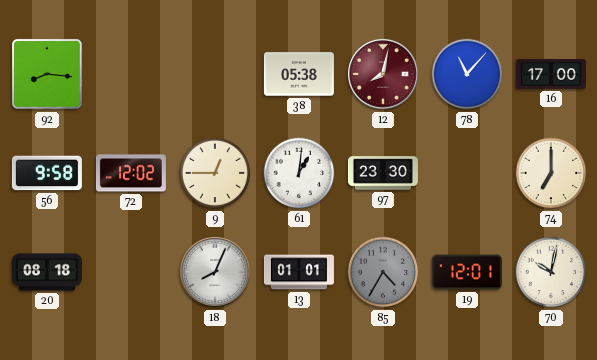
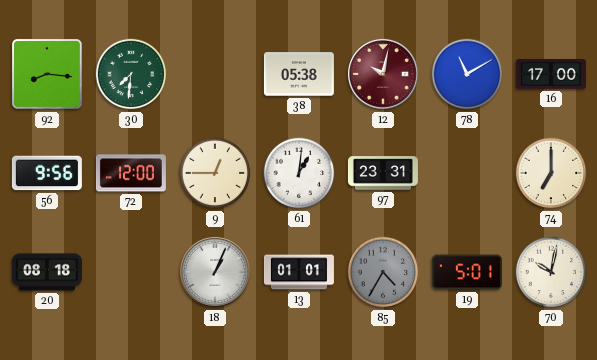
30: none -> 7:31 (131, 74)
12: 8:02 -> 10:02 (383, 74)
78: 11:07 -> 11:10 (467, 74)
56: 9:58 -> 9:56 (47, 173)
72: 12:02 -> 12:00 (131, 173)
97: 23:30 -> 23:31 (383, 173)
18: 8:04 -> 1:04 (215, 272)
19: 12:01 -> 5:01 (467, 272)
